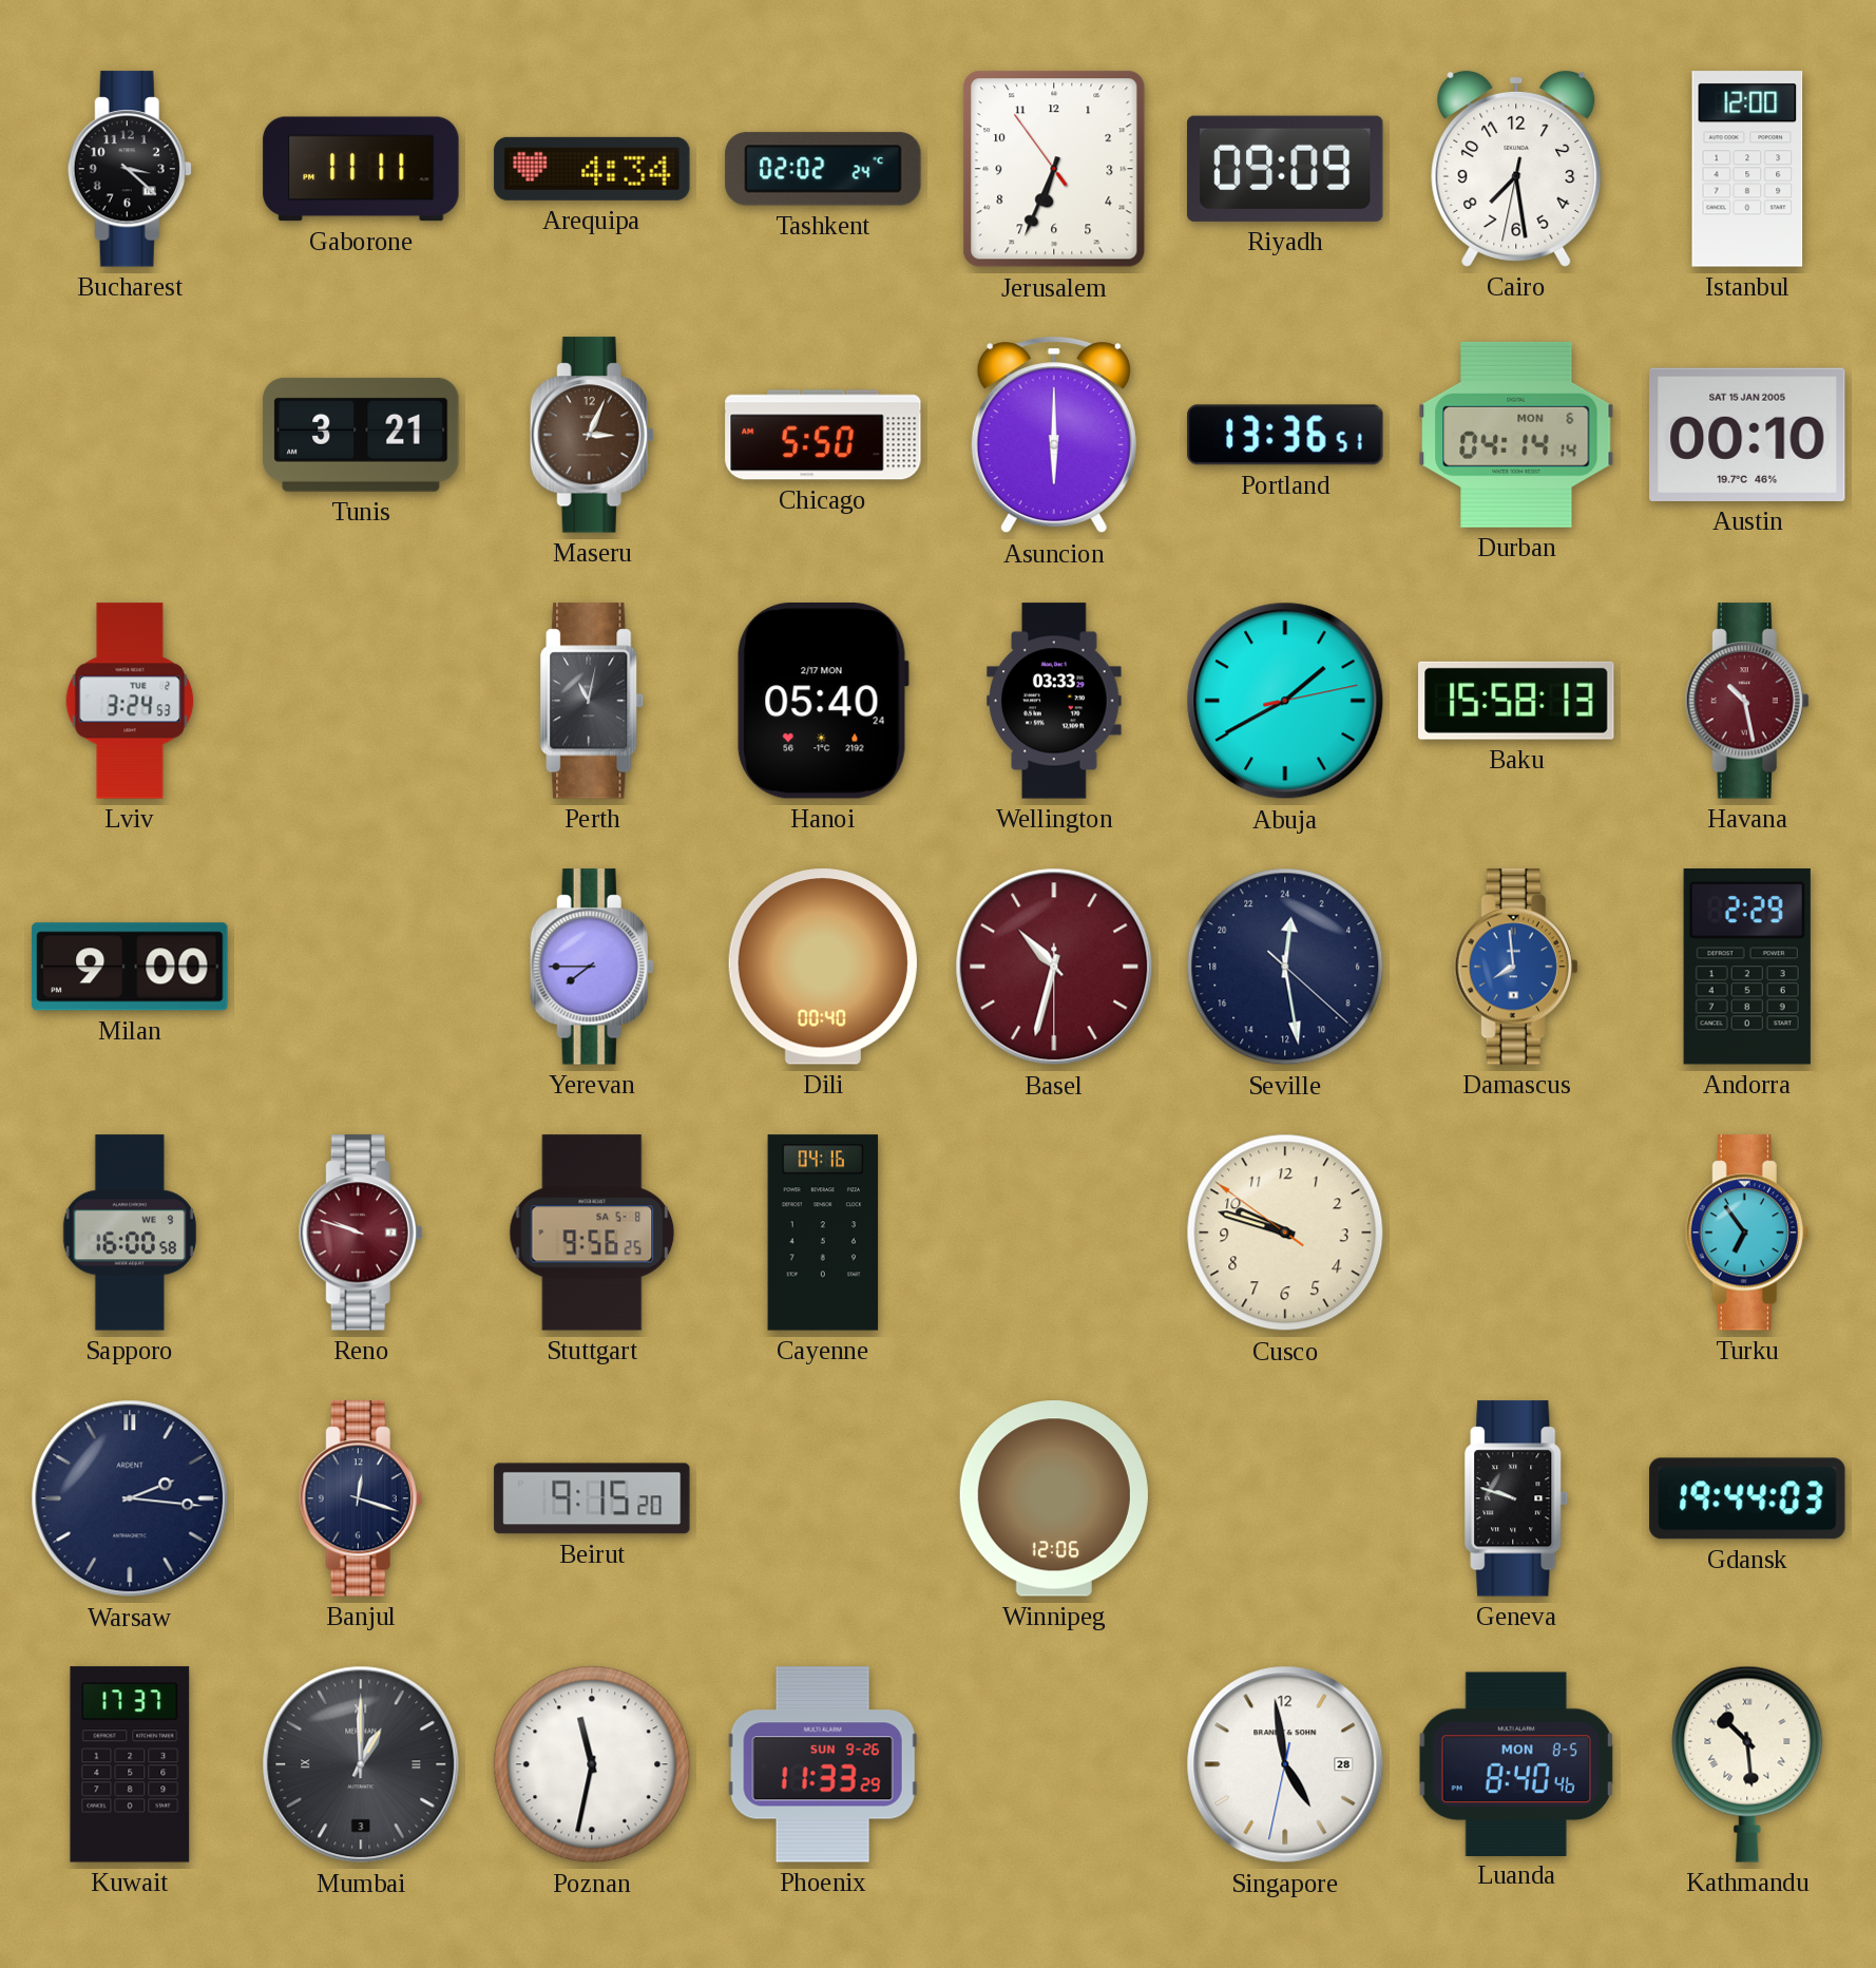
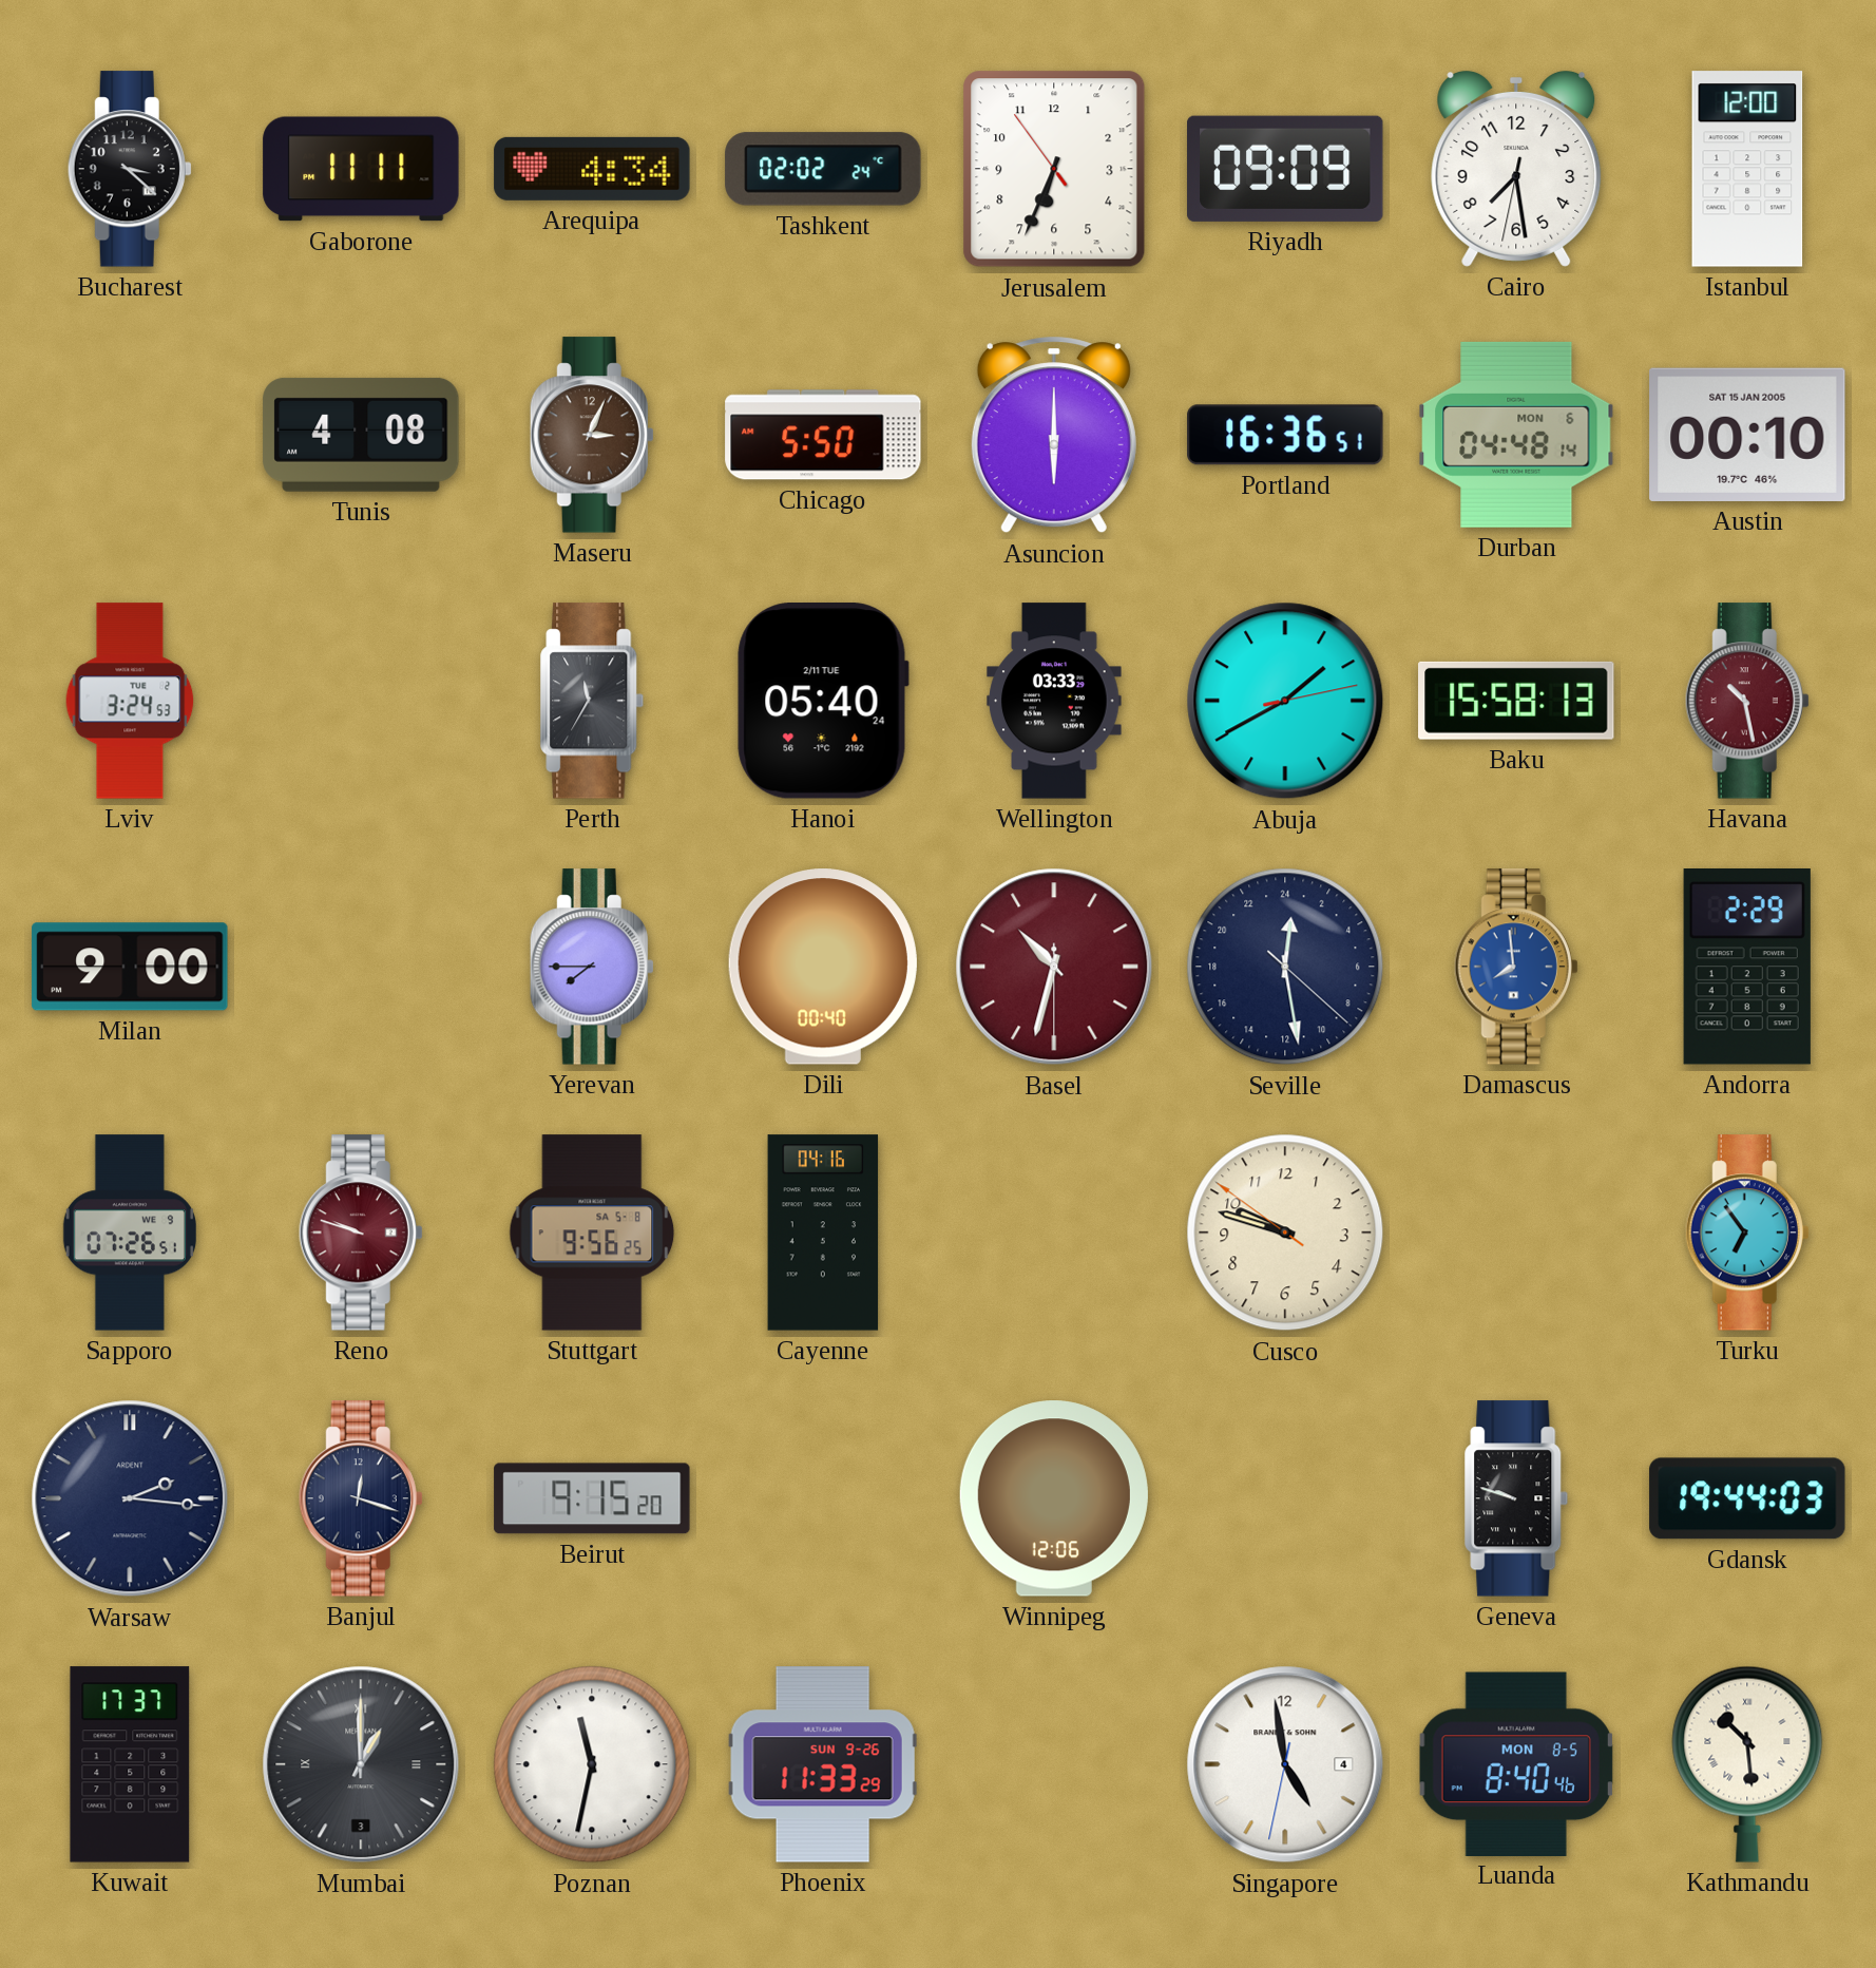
Tunis: 3:21 -> 4:08 (361, 435)
Portland: 13:36 -> 16:36 (1285, 435)
Durban: 04:14 -> 04:48 (1516, 435)
Perth: 11:02 -> 11:35 (592, 701)
Hanoi date: 2/17 MON -> 2/11 TUE (823, 702)
Sapporo: 16:00 -> 07:26 (130, 1233)
Singapore date: 28 -> 4 (1285, 1764)
